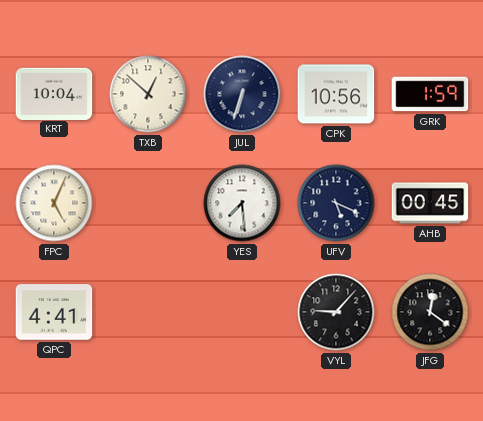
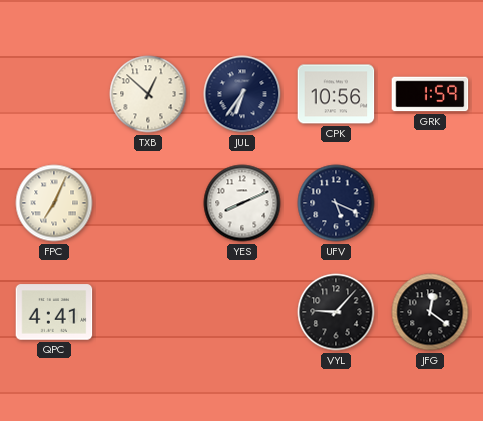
KRT: 10:04 -> none (54, 93)
JUL: 6:33 -> 6:36 (242, 94)
FPC: 5:04 -> 7:04 (54, 203)
YES: 7:29 -> 8:11 (242, 203)
AHB: 00:45 -> none (430, 203)
